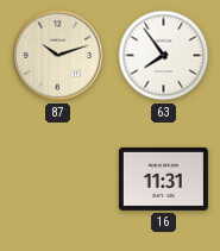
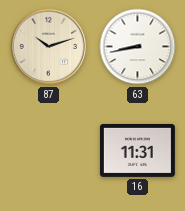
63: 7:54 -> 8:43 (138, 47)
